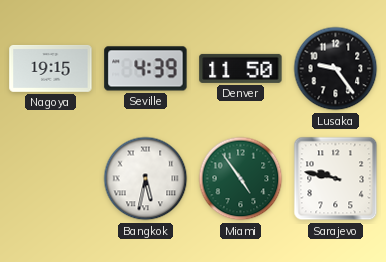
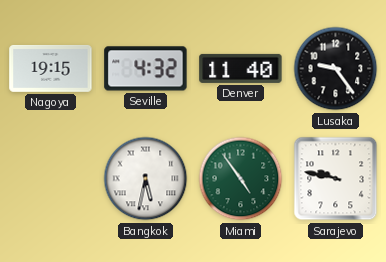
Seville: 4:39 -> 4:32 (146, 69)
Denver: 11:50 -> 11:40 (241, 68)
